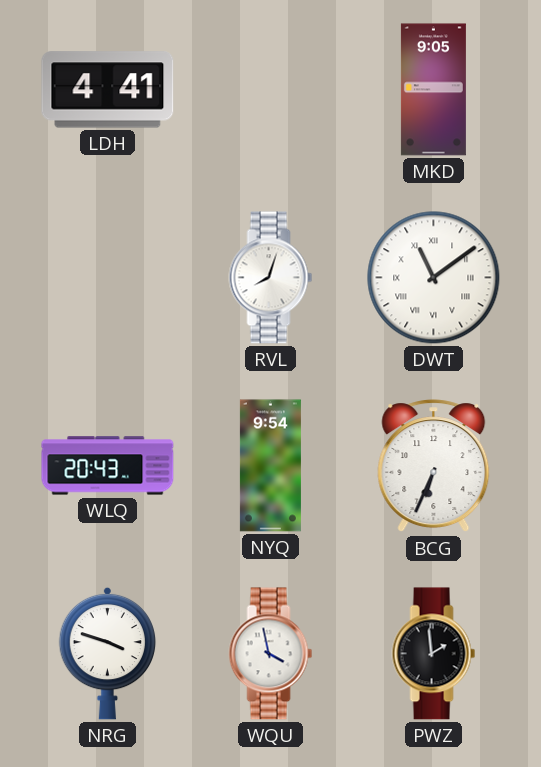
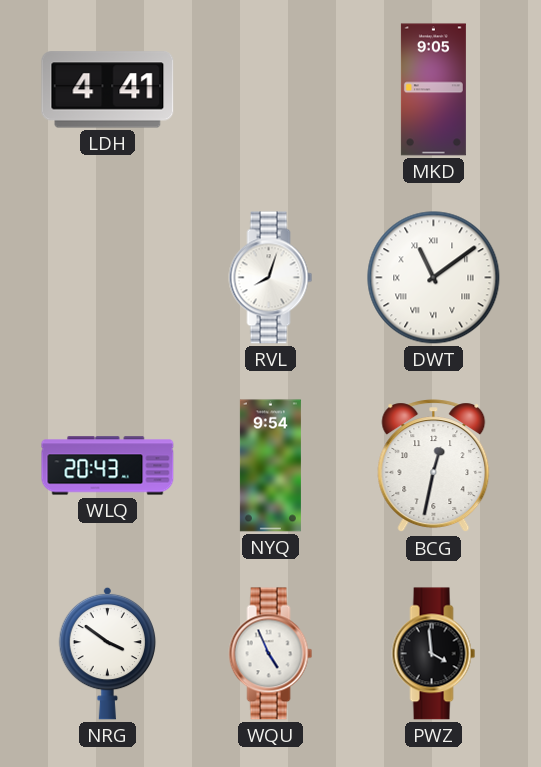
BCG: 6:34 -> 12:32 (434, 466)
NRG: 3:48 -> 3:51 (108, 653)
WQU: 3:58 -> 4:56 (271, 654)
PWZ: 1:59 -> 3:59 (434, 654)
